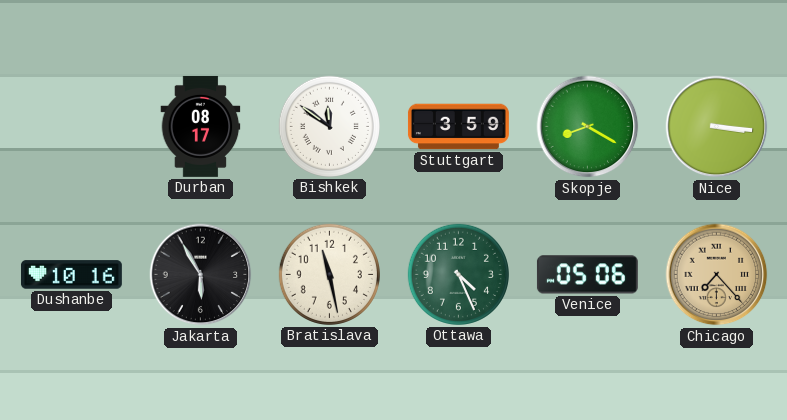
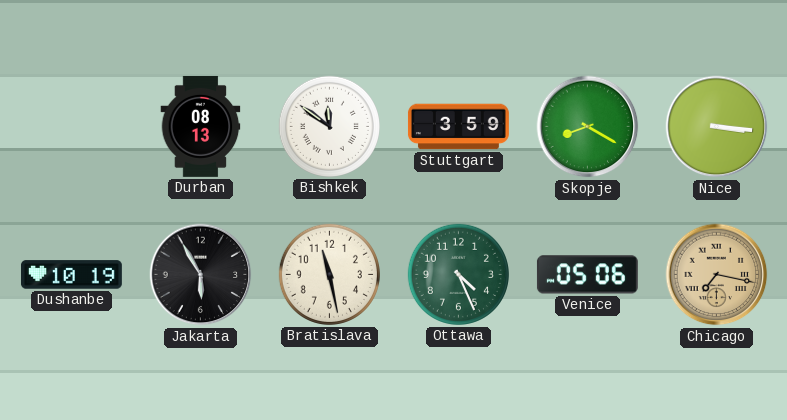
Durban: 08:17 -> 08:13 (201, 126)
Dushanbe: 10:16 -> 10:19 (71, 275)
Chicago: 7:23 -> 7:17 (717, 275)
